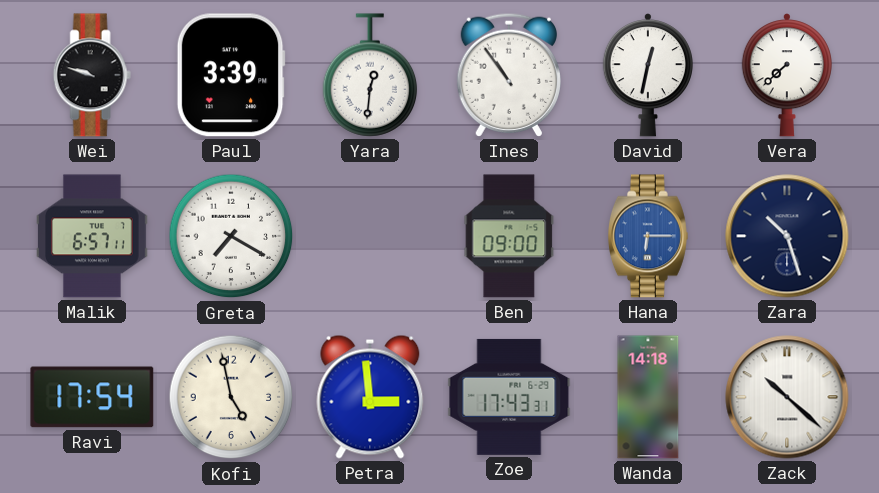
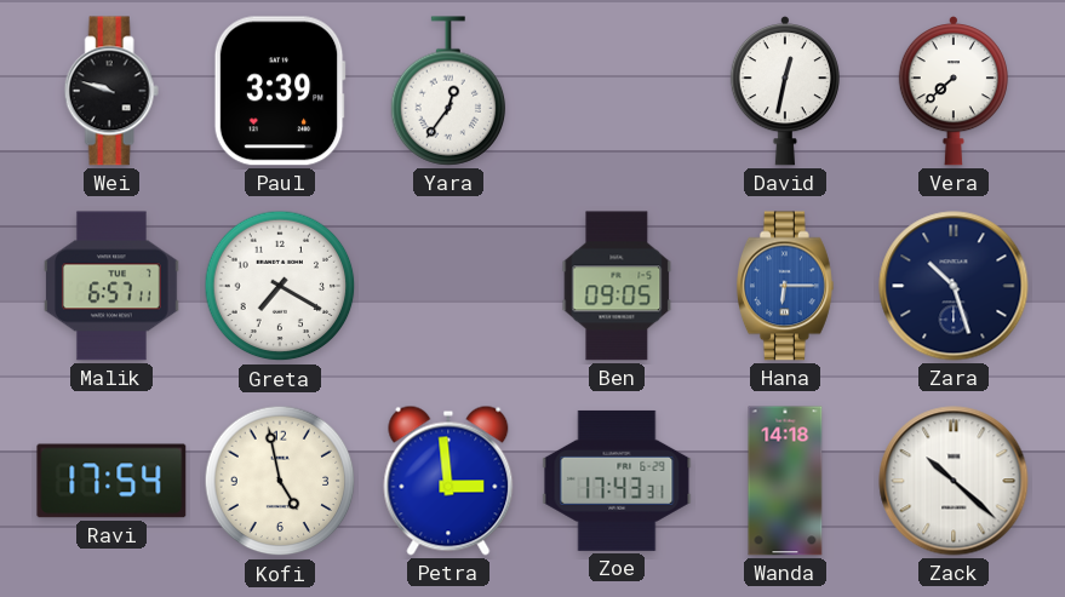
Yara: 12:31 -> 12:36 (448, 91)
Ines: 10:54 -> none (509, 75)
Ben: 09:00 -> 09:05 (617, 286)
